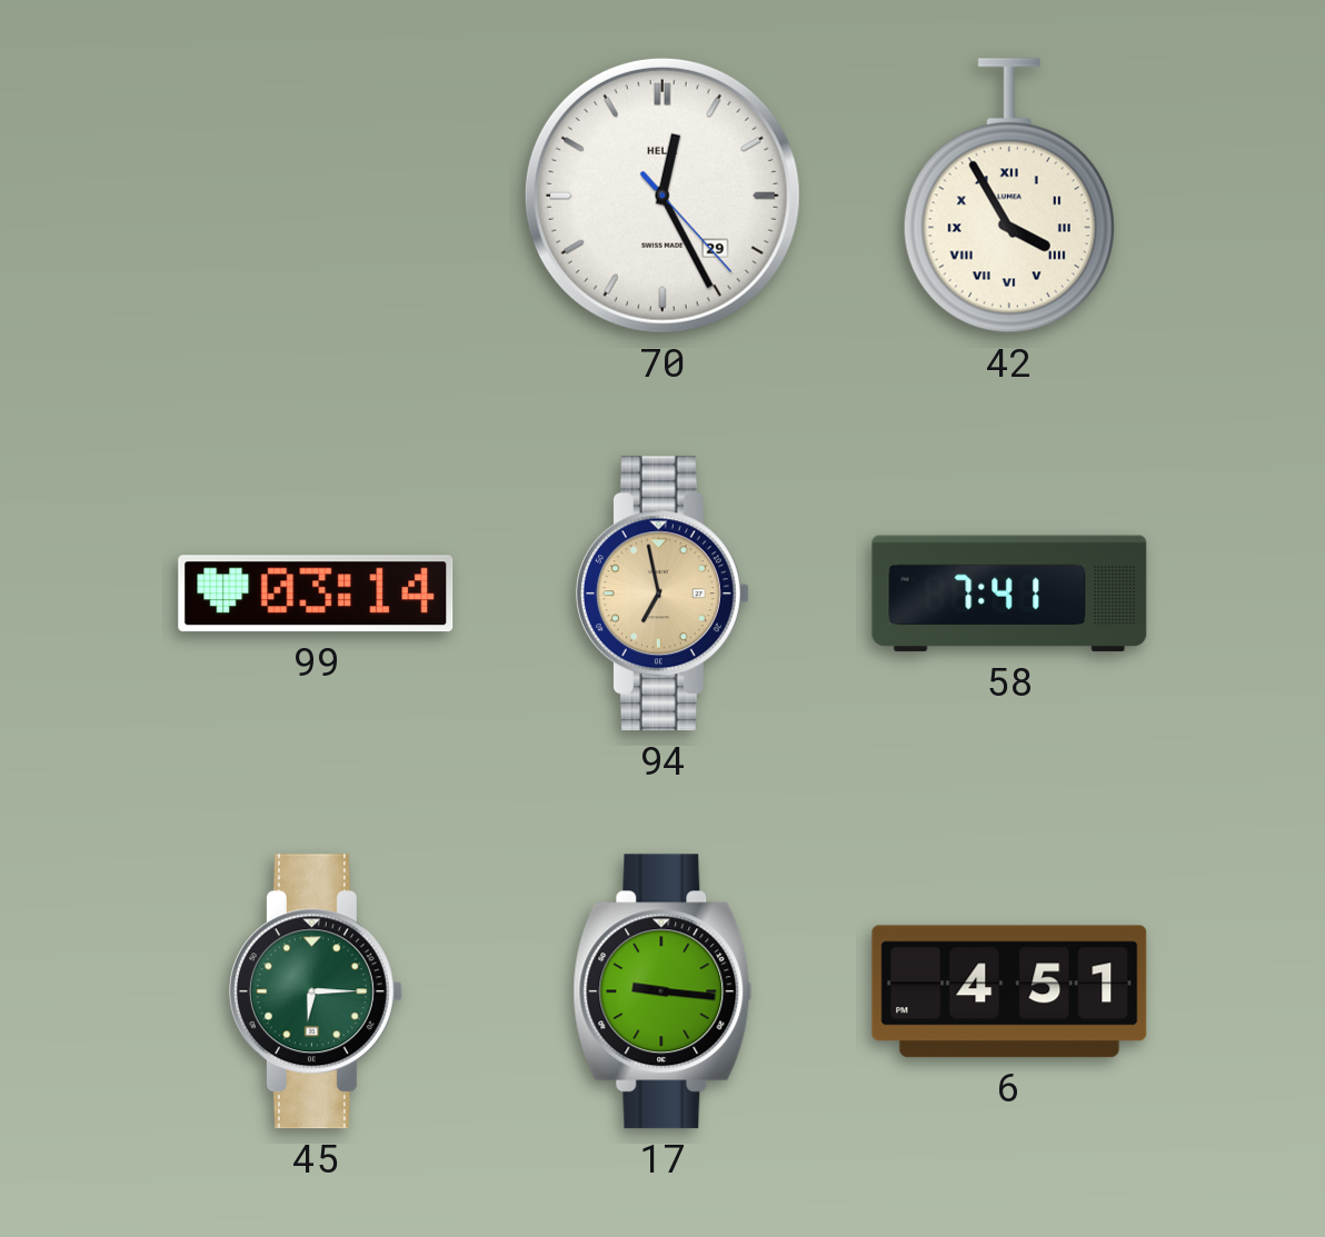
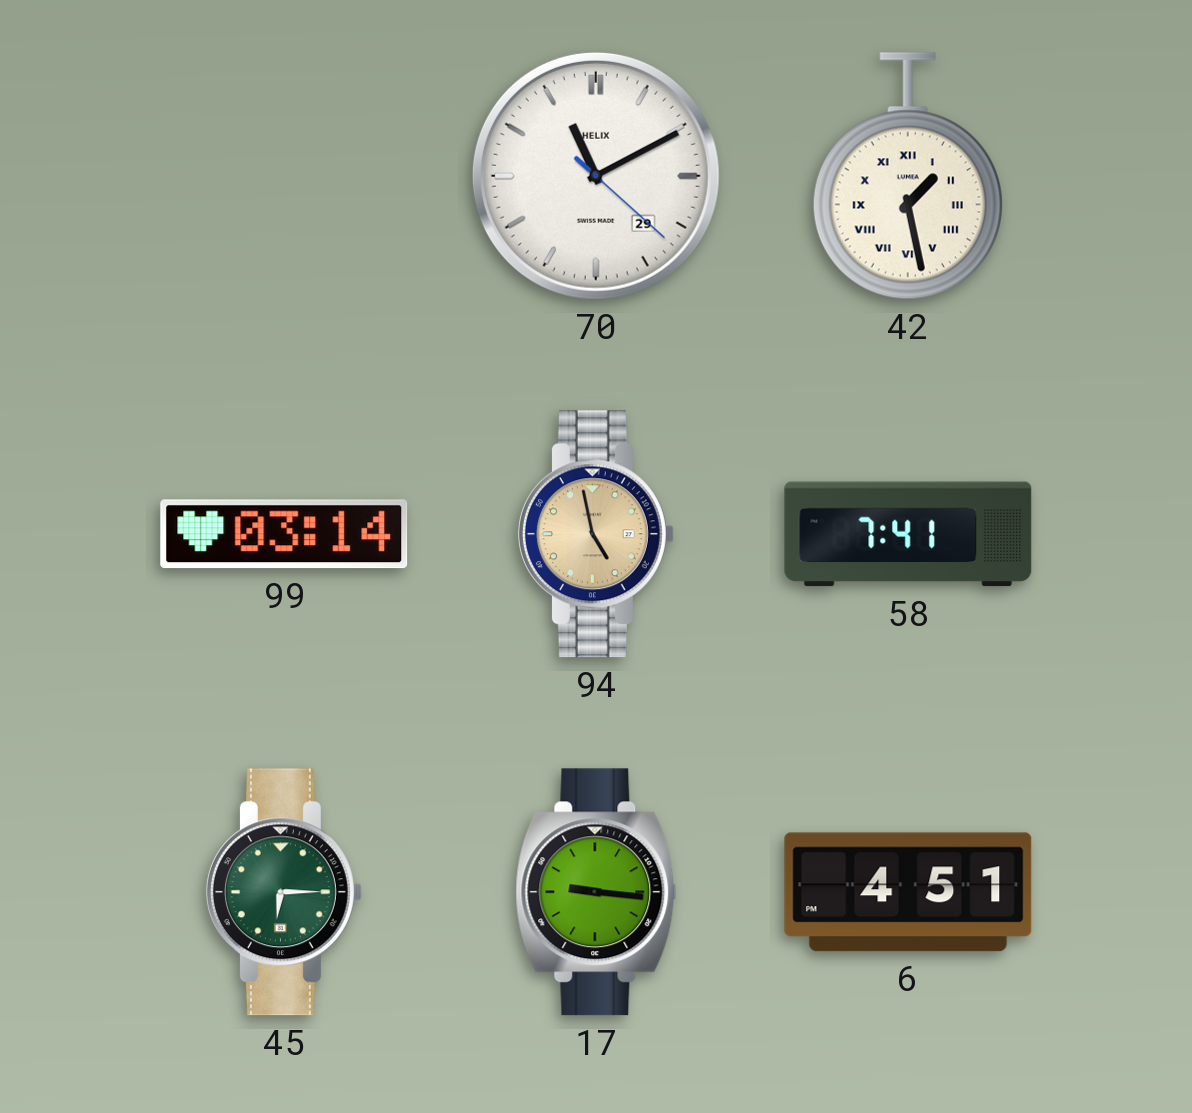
70: 12:25 -> 11:10 (596, 176)
42: 3:55 -> 1:28 (908, 176)
94: 6:58 -> 4:58 (596, 534)
